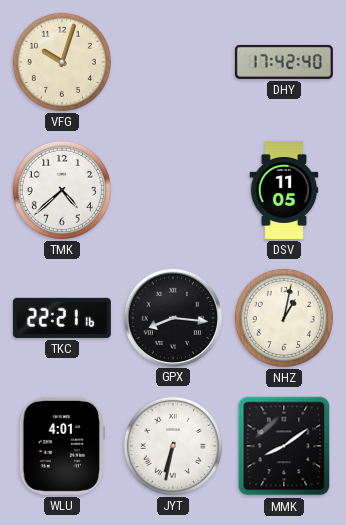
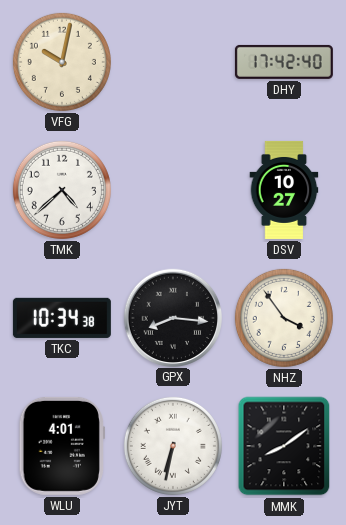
VFG: 10:03 -> 10:02 (62, 62)
DSV: 11:05 -> 10:27 (284, 190)
TKC: 22:21 -> 10:34 (62, 318)
NHZ: 1:02 -> 3:54 (284, 318)
